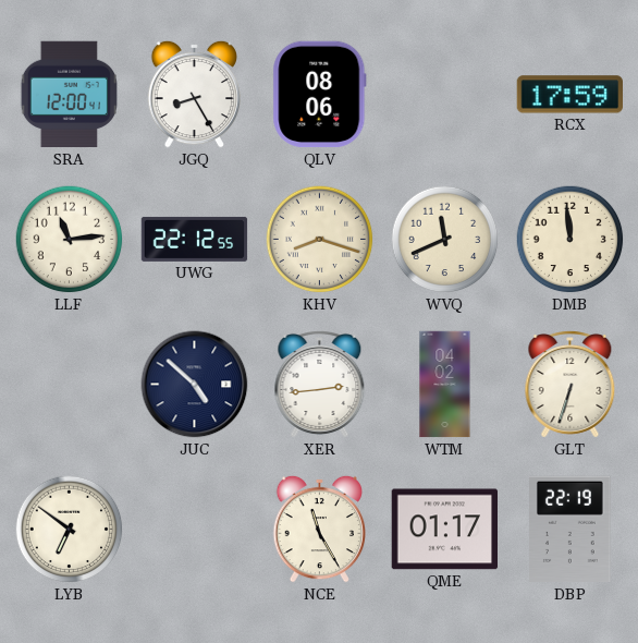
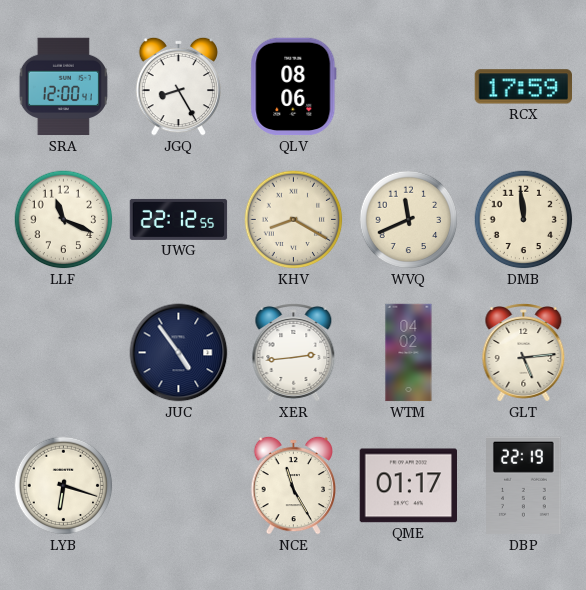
LLF: 11:14 -> 11:19 (64, 220)
KHV: 8:18 -> 8:20 (294, 220)
JUC: 4:52 -> 4:54 (179, 353)
GLT: 6:33 -> 5:14 (524, 353)
LYB: 6:51 -> 6:18 (64, 486)
